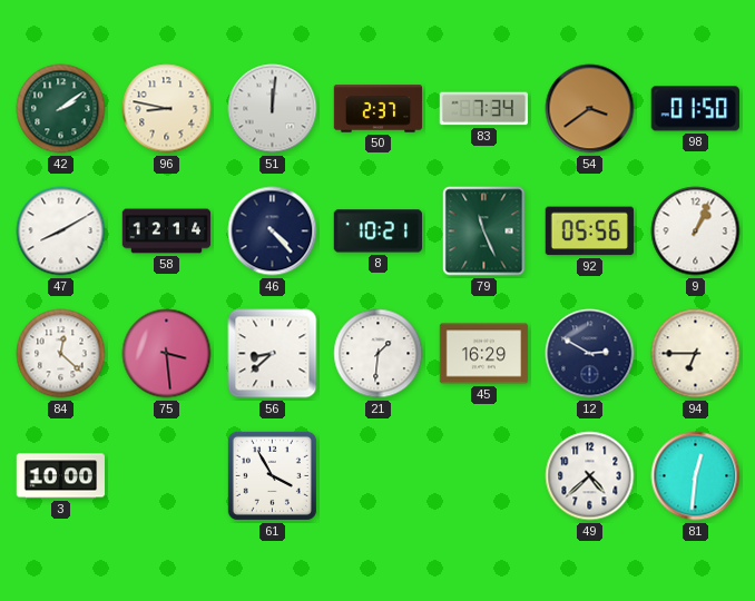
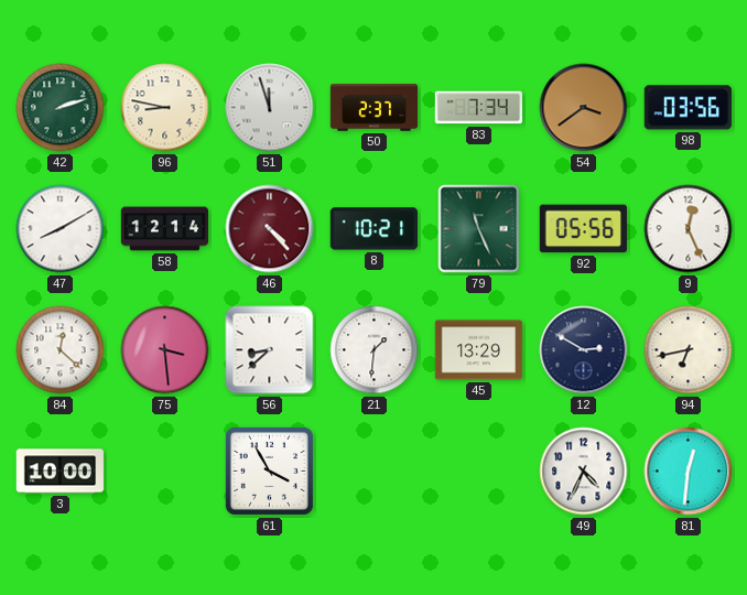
42: 2:09 -> 2:12 (61, 108)
51: 12:01 -> 11:57 (270, 108)
98: 01:50 -> 03:56 (688, 108)
46 dial: navy -> burgundy (270, 229)
9: 1:04 -> 12:26 (689, 229)
45: 16:29 -> 13:29 (479, 350)
94: 6:45 -> 6:43 (689, 350)
49: 4:38 -> 4:34 (584, 472)
